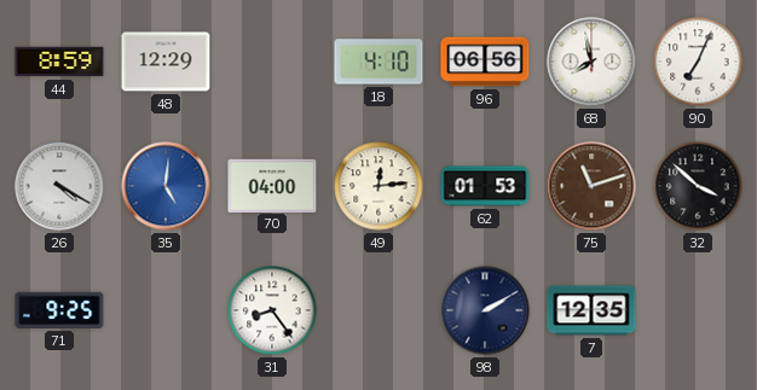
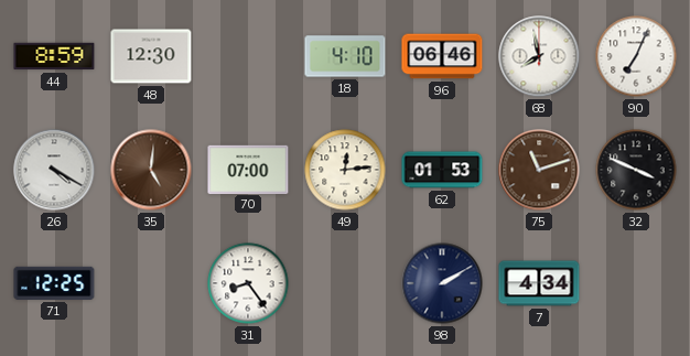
48: 12:29 -> 12:30 (151, 56)
96: 06:56 -> 06:46 (442, 56)
35 dial: blue -> brown (151, 170)
70: 04:00 -> 07:00 (248, 169)
32: 3:52 -> 3:49 (636, 170)
71: 9:25 -> 12:25 (54, 283)
7: 12:35 -> 4:34 (539, 283)
